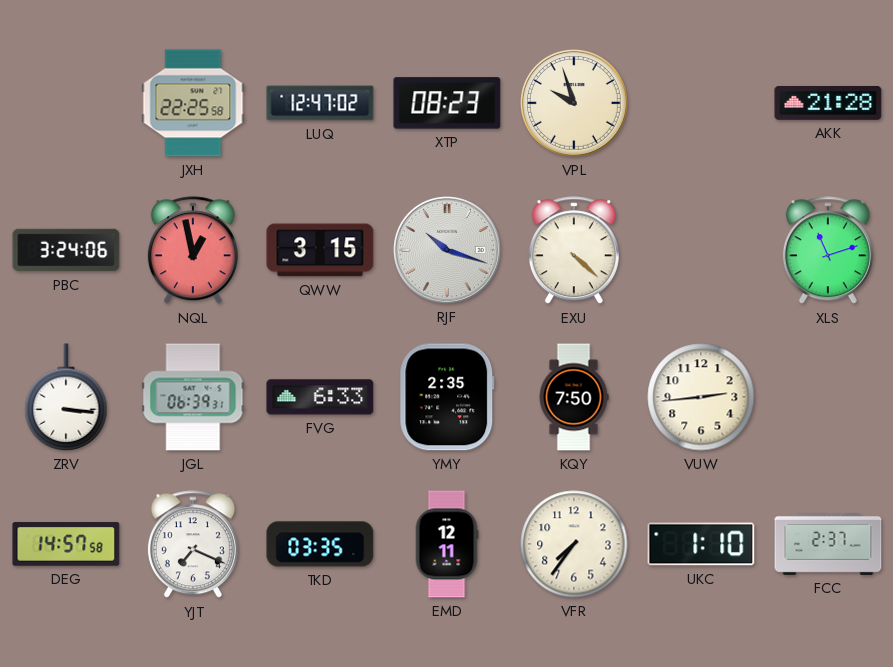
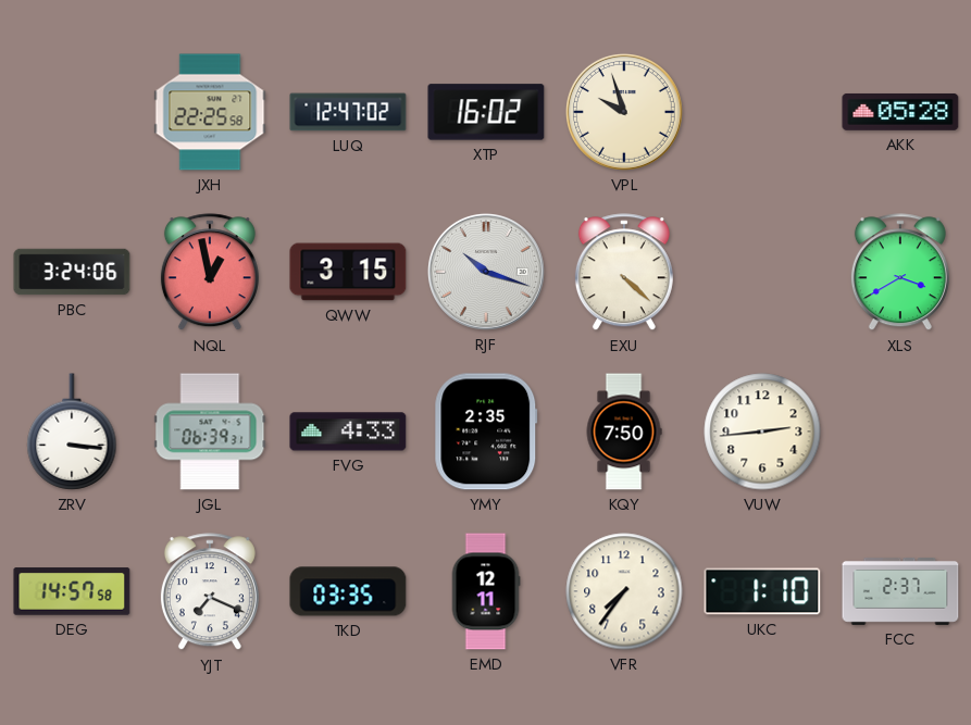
XTP: 08:23 -> 16:02 (486, 112)
AKK: 21:28 -> 05:28 (900, 112)
XLS: 11:12 -> 3:40 (900, 273)
FVG: 6:33 -> 4:33 (348, 432)
